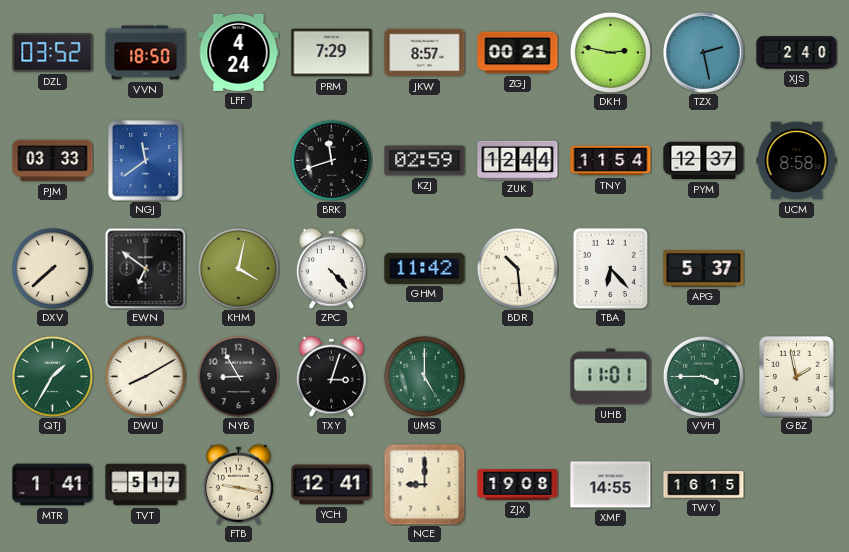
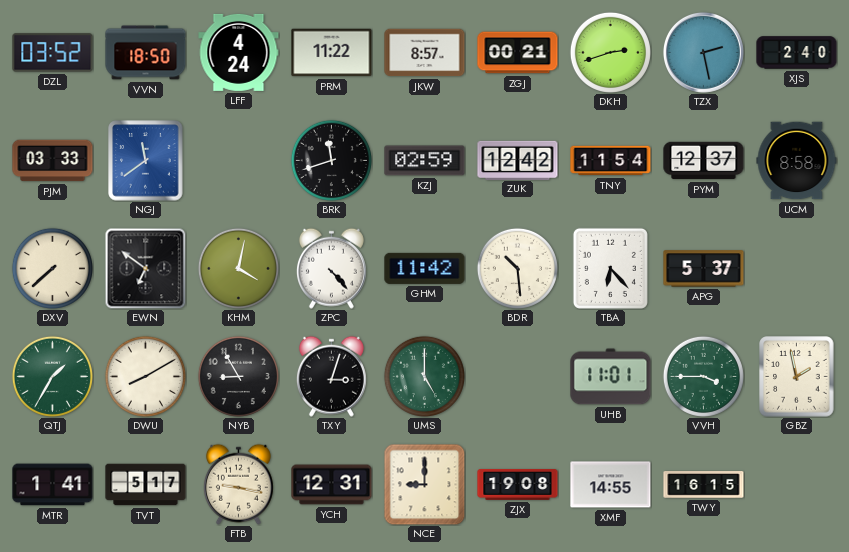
PRM: 7:29 -> 11:22 (332, 53)
DKH: 2:47 -> 2:42 (610, 52)
ZUK: 12:44 -> 12:42 (518, 160)
YCH: 12:41 -> 12:31 (332, 485)
